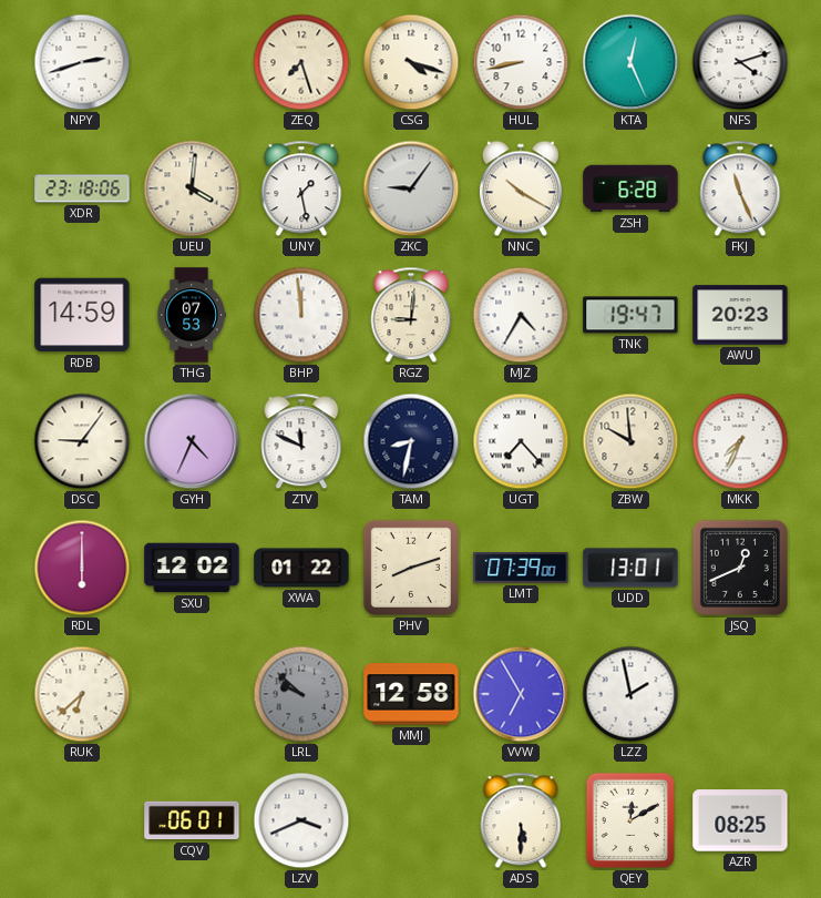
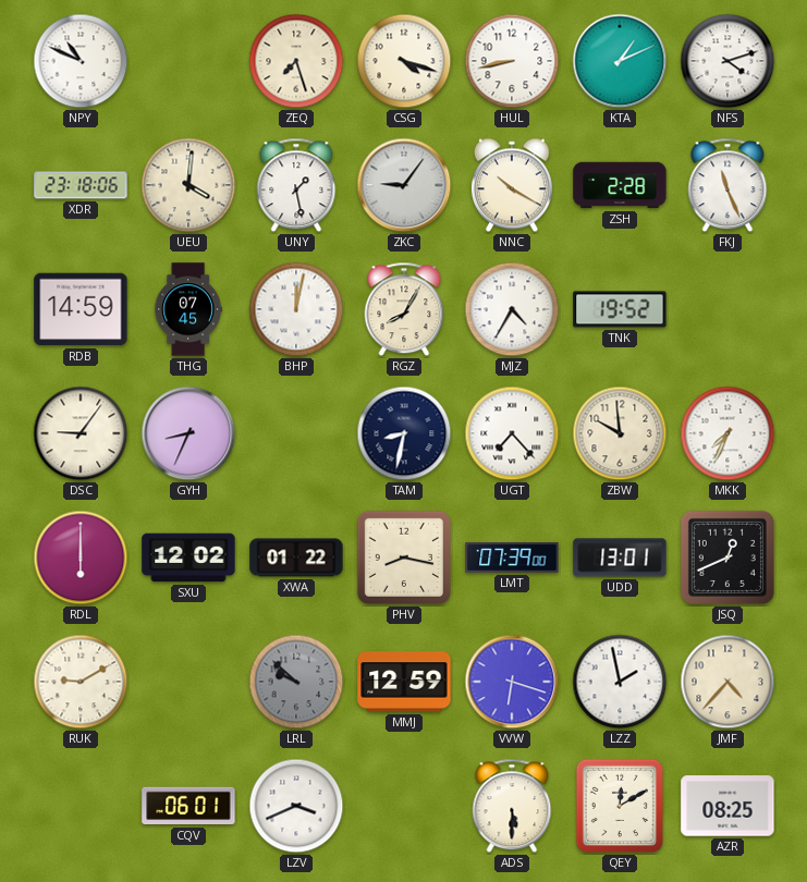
NPY: 2:42 -> 10:49 (81, 61)
KTA: 12:26 -> 1:11 (620, 61)
ZSH: 6:28 -> 2:28 (620, 185)
THG: 07:53 -> 07:45 (188, 309)
BHP: 11:59 -> 12:02 (296, 309)
RGZ: 9:01 -> 8:05 (404, 309)
TNK: 19:47 -> 19:52 (620, 309)
AWU: 20:23 -> none (740, 315)
GYH: 4:34 -> 8:34 (188, 433)
ZTV: 11:49 -> none (301, 441)
PHV: 8:12 -> 8:17 (404, 558)
RUK: 6:38 -> 9:10 (81, 682)
MMJ: 12:58 -> 12:59 (404, 682)
VVW: 6:55 -> 6:18 (512, 682)
JMF: none -> 4:37 (727, 682)
